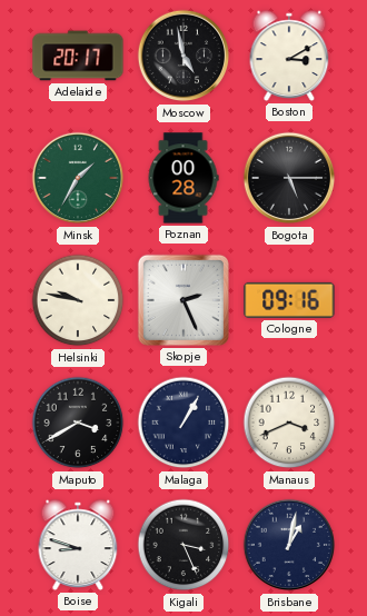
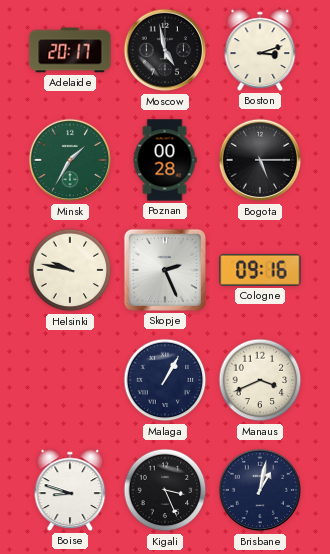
Boston: 3:10 -> 3:12 (260, 50)
Maputo: 3:40 -> none (78, 423)
